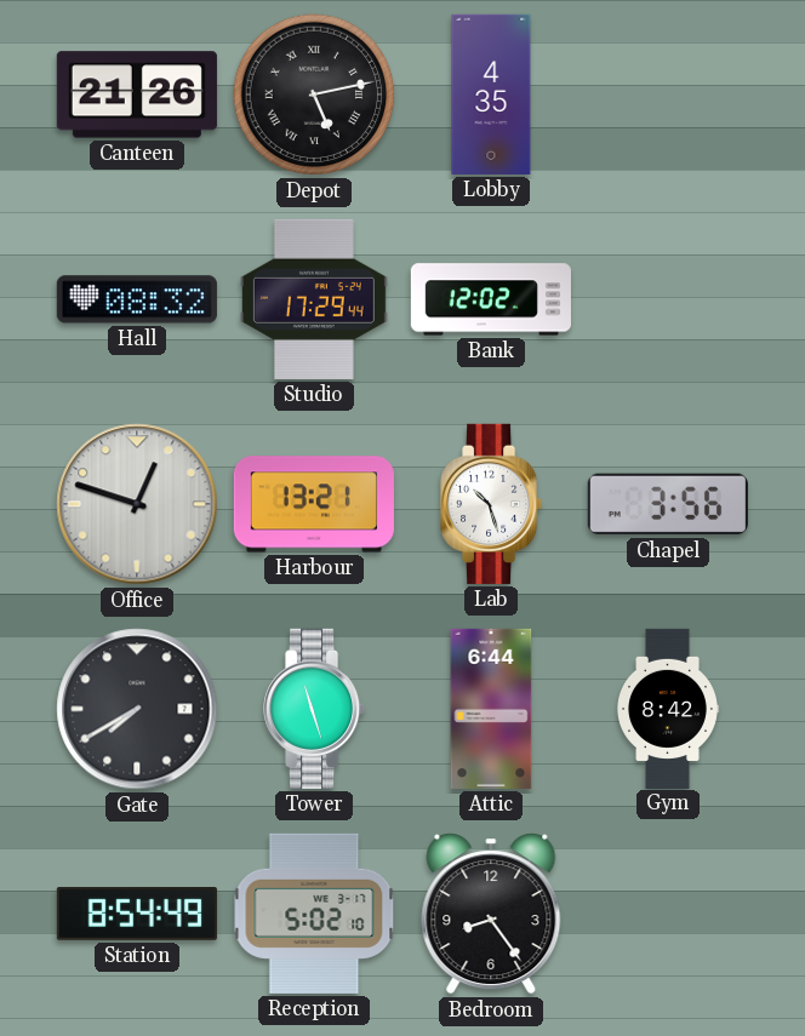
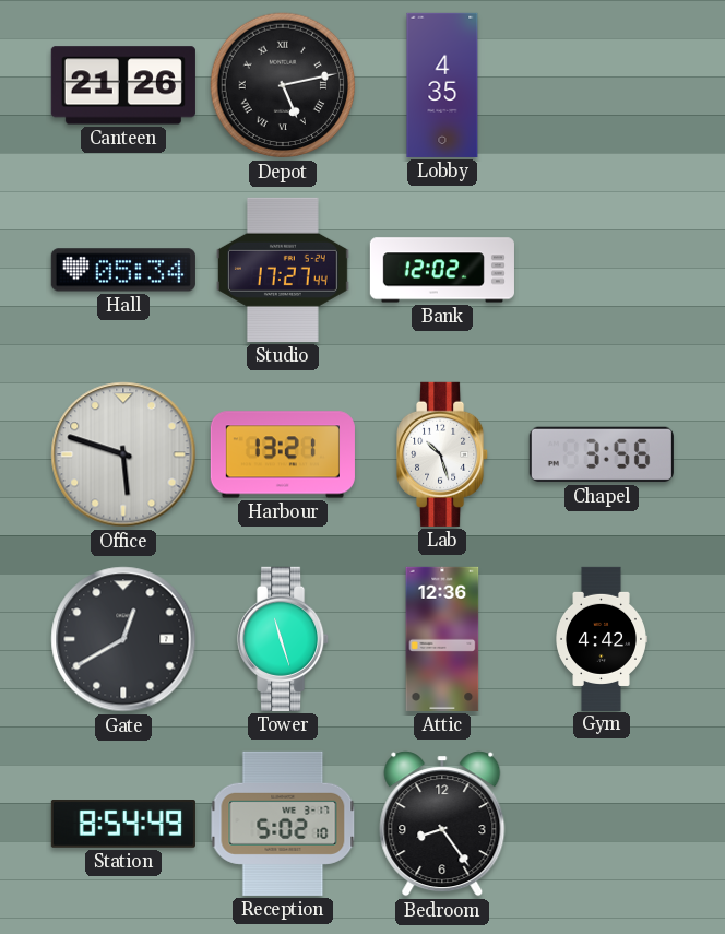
Hall: 08:32 -> 05:34 (123, 270)
Studio: 17:29 -> 17:27 (283, 270)
Office: 12:48 -> 5:48 (123, 454)
Gate: 7:40 -> 12:40 (123, 639)
Attic: 6:44 -> 12:36 (442, 639)
Gym: 8:42 -> 4:42 (602, 638)
